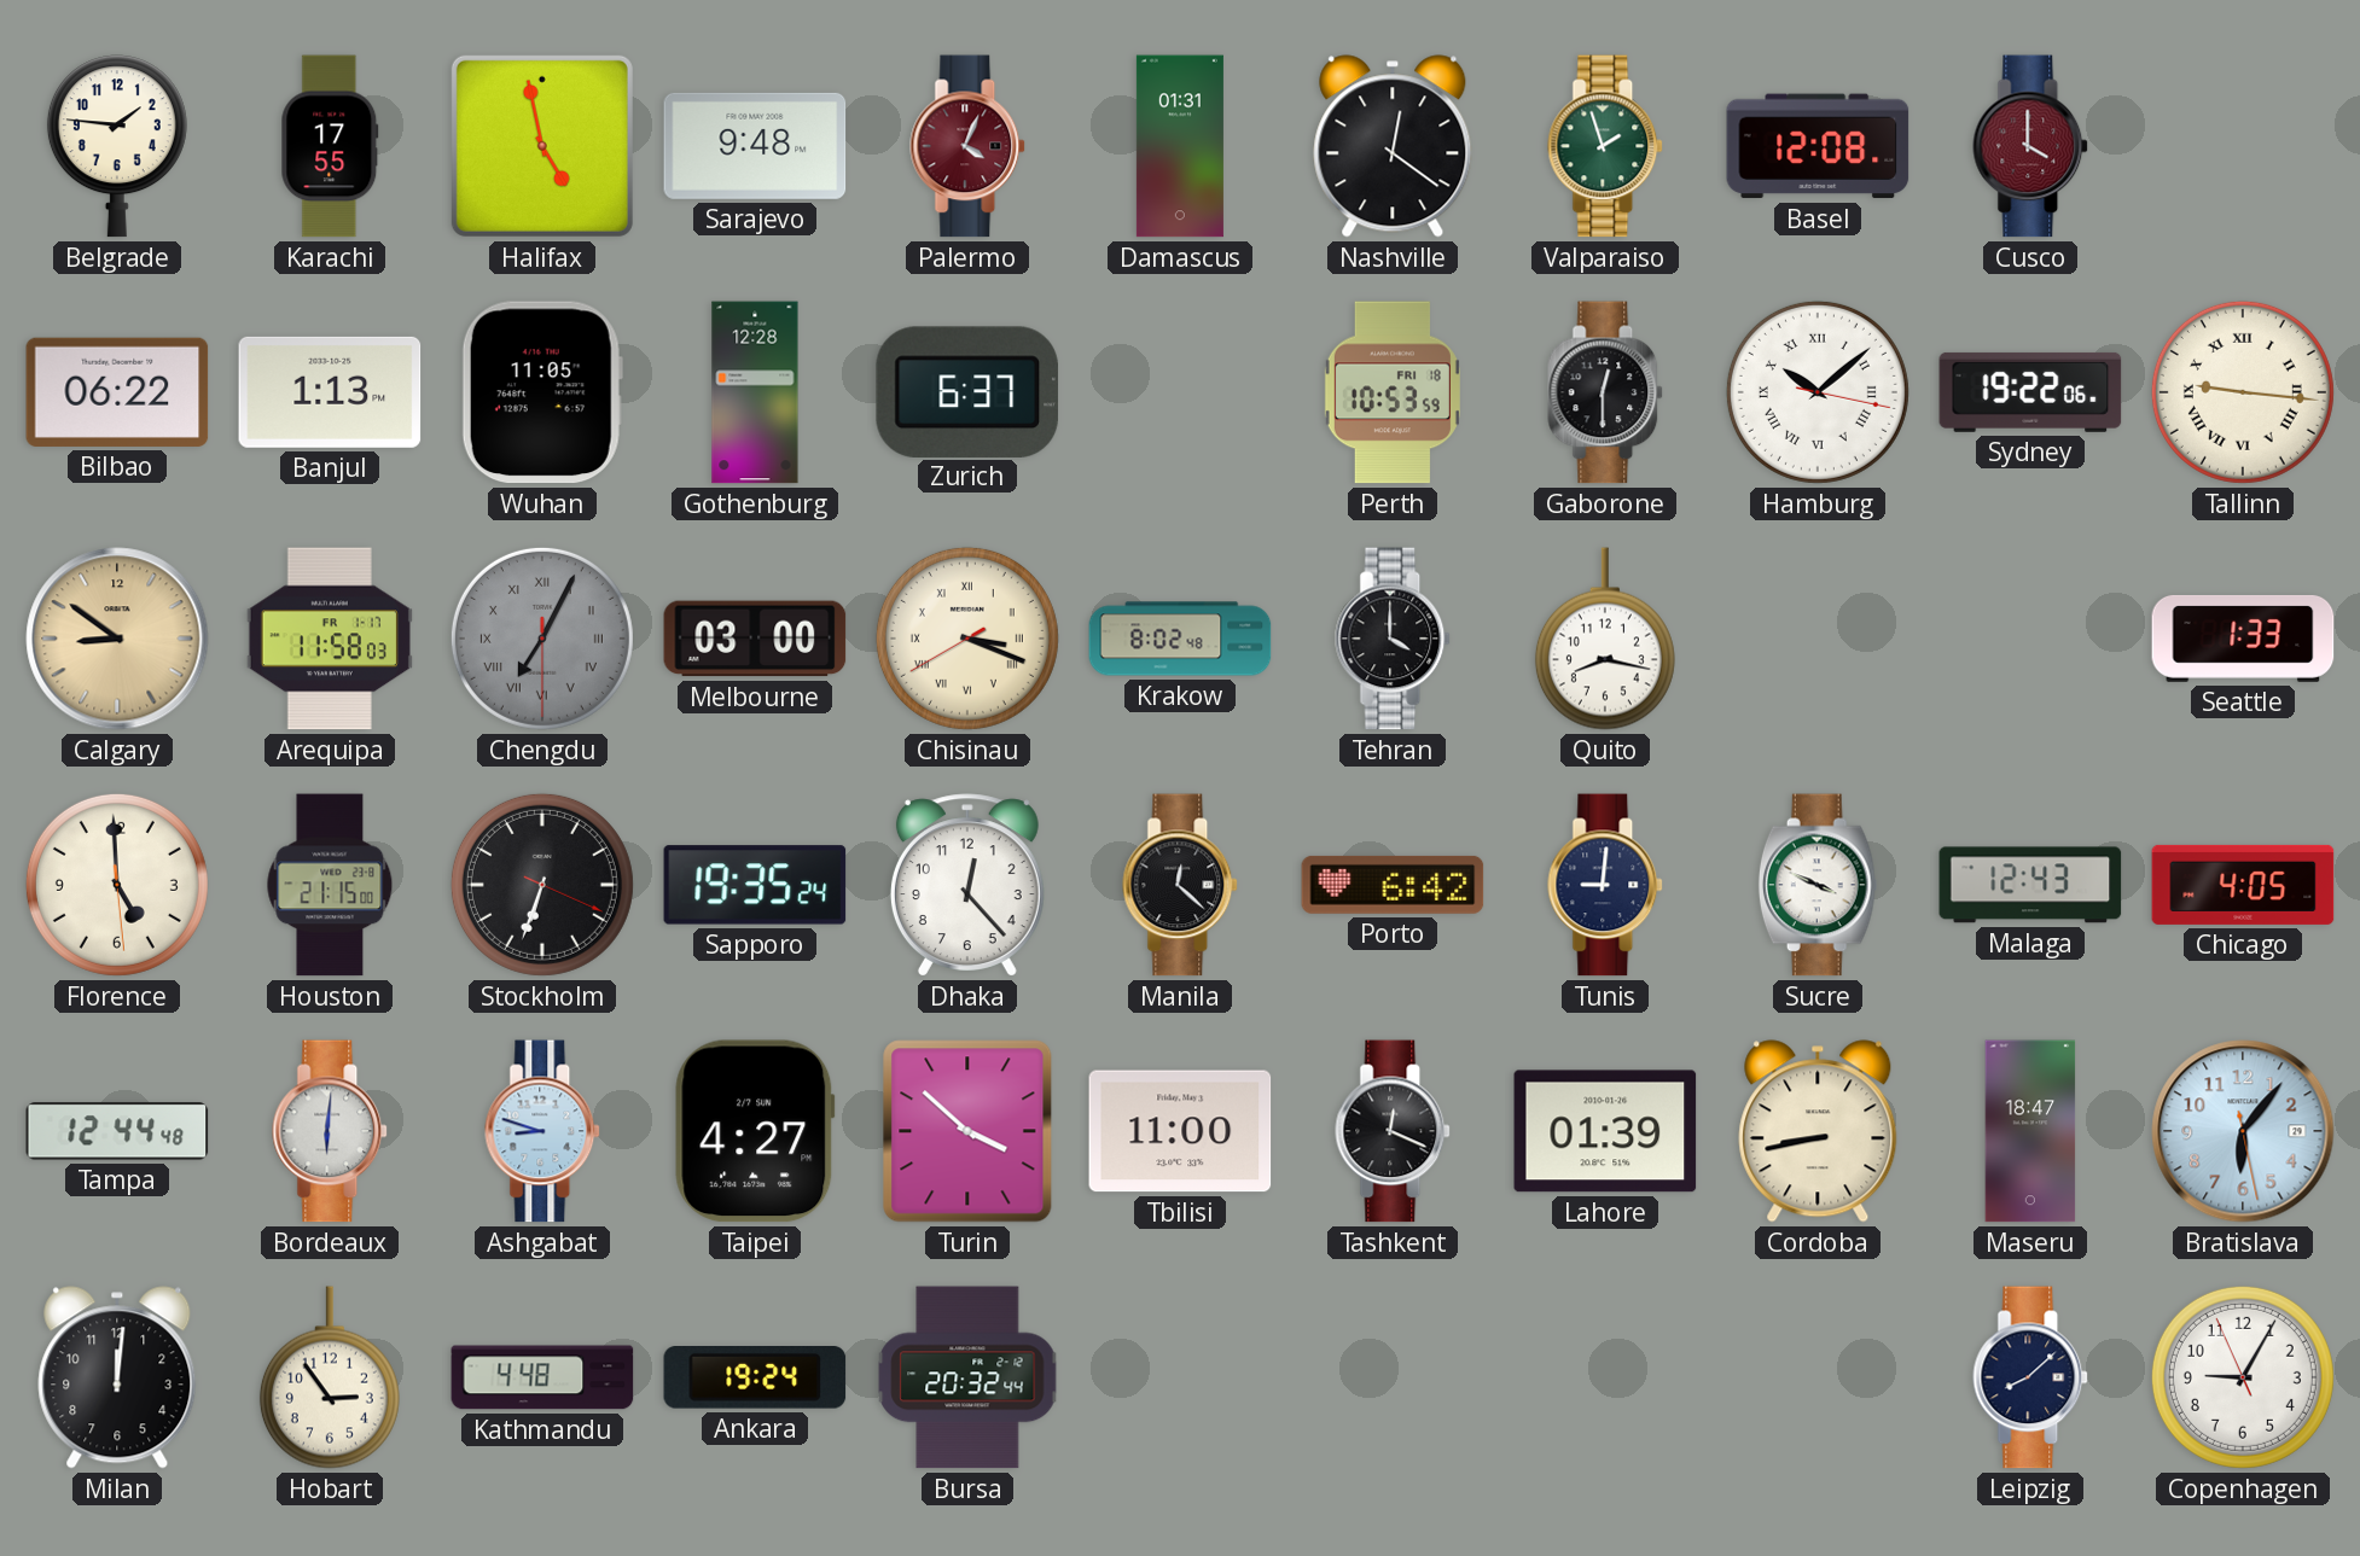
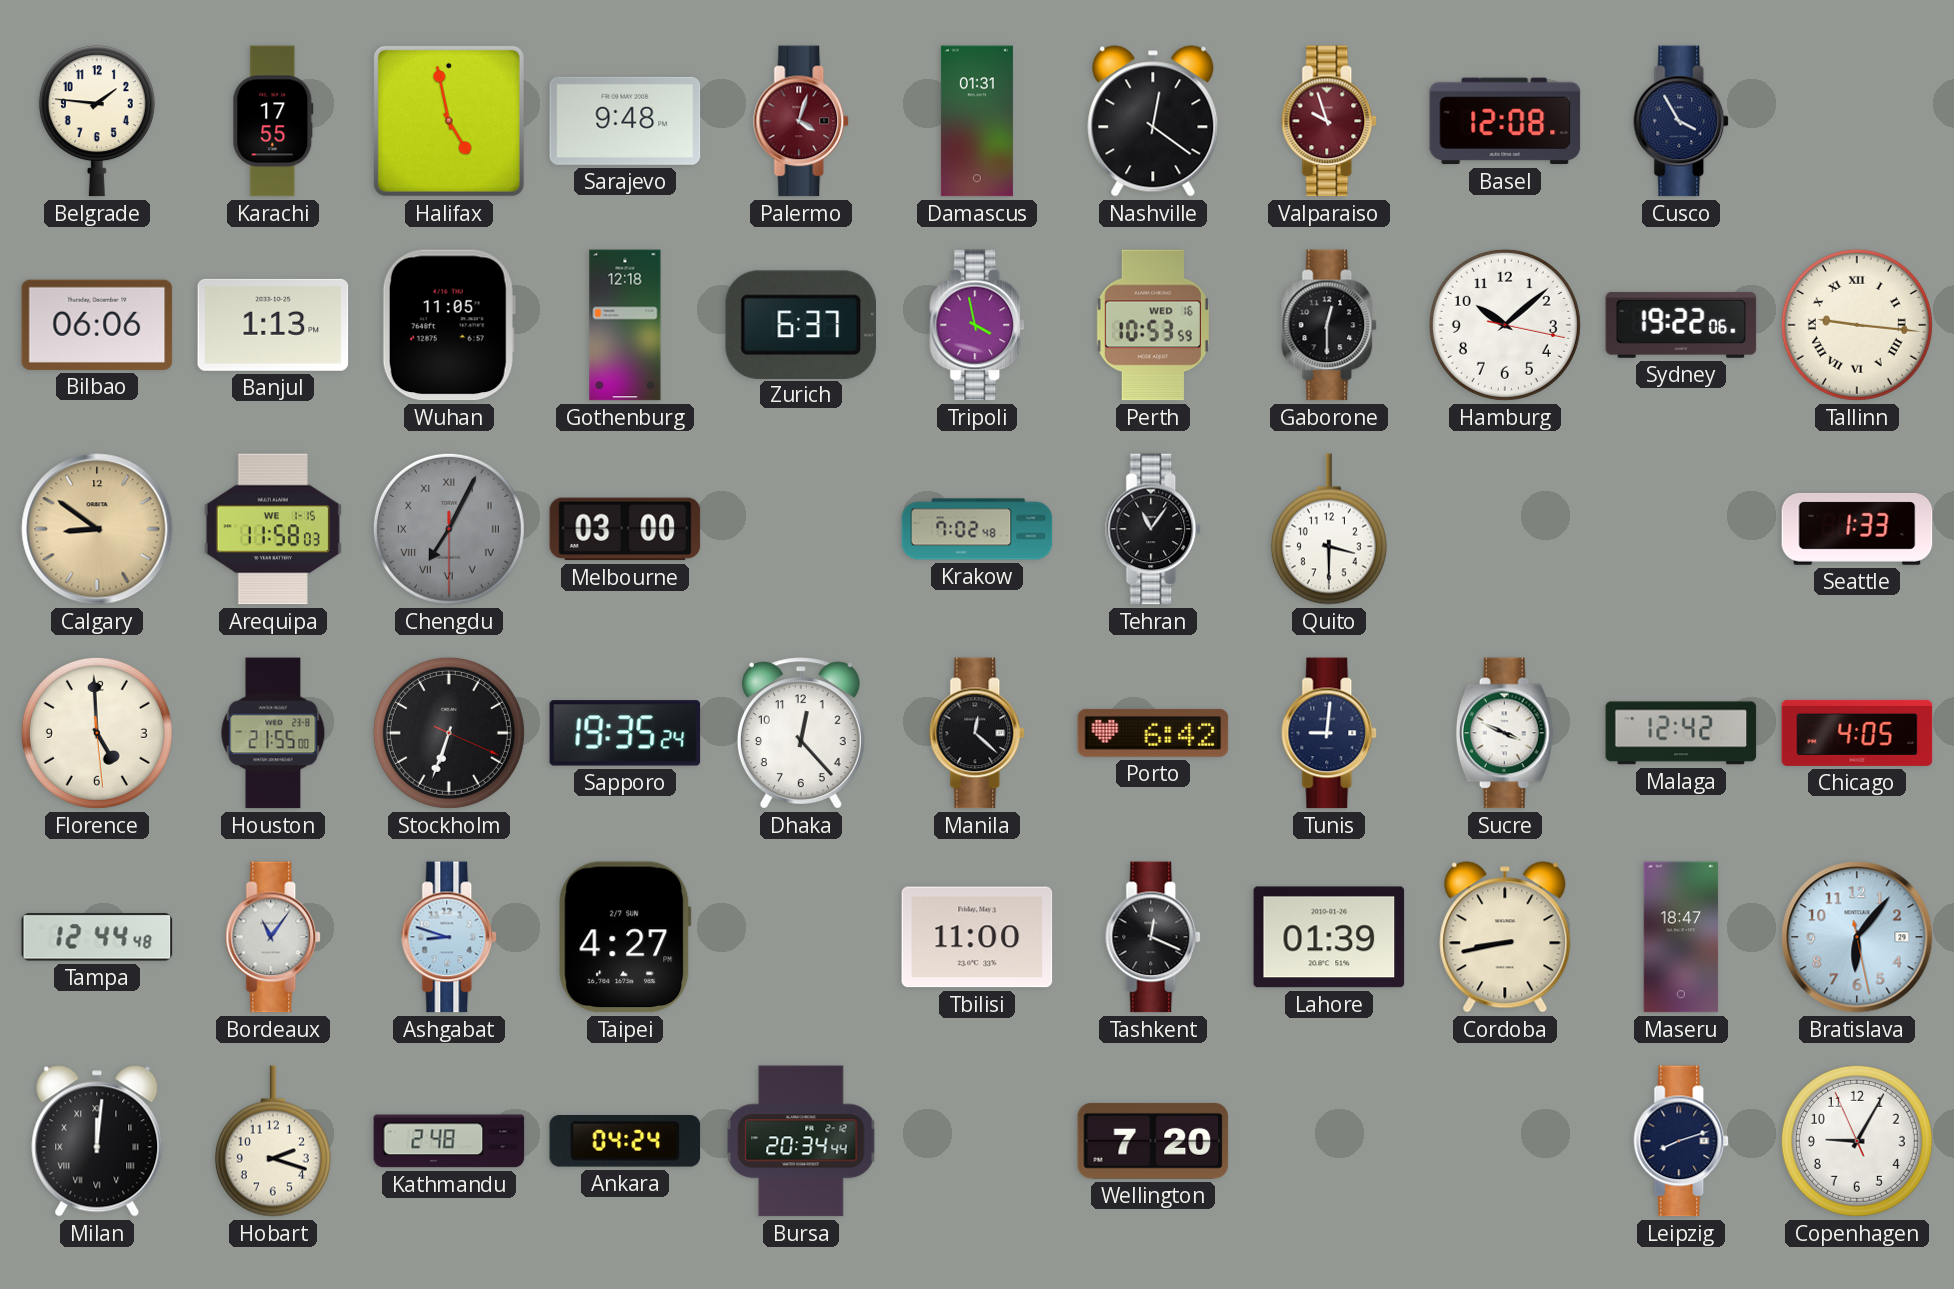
Palermo: 4:04 -> 4:03 (802, 121)
Valparaiso: 1:57 -> 9:57 (1330, 121)
Valparaiso dial: green -> burgundy (1330, 121)
Cusco: 4:00 -> 3:55 (1682, 121)
Cusco dial: burgundy -> navy (1682, 121)
Bilbao: 06:22 -> 06:06 (97, 325)
Gothenburg: 12:28 -> 12:18 (625, 325)
Tripoli: none -> 3:58 (978, 325)
Perth date: FRI 18 -> WED 16 (1153, 325)
Hamburg numerals: Roman -> Arabic (1505, 325)
Arequipa date: FR 1-17 -> WE 1-15 (273, 529)
Chisinau: 3:18 -> none (967, 639)
Krakow: 8:02 -> 7:02 (977, 529)
Tehran: 4:00 -> 11:06 (1154, 529)
Quito: 8:17 -> 3:30 (1329, 529)
Houston: 21:15 -> 21:55 (273, 733)
Malaga: 12:43 -> 12:42 (1681, 733)
Bordeaux: 6:01 -> 11:06 (274, 937)
Turin: 3:52 -> none (967, 1131)
Milan numerals: Arabic -> Roman (97, 1141)
Hobart: 2:54 -> 2:18 (273, 1141)
Kathmandu: 4:48 -> 2:48 (449, 1141)
Ankara: 19:24 -> 04:24 (625, 1142)
Bursa: 20:32 -> 20:34 (801, 1141)
Wellington: none -> 7:20 (1153, 1141)
Leipzig: 8:08 -> 8:12 (1682, 1141)
